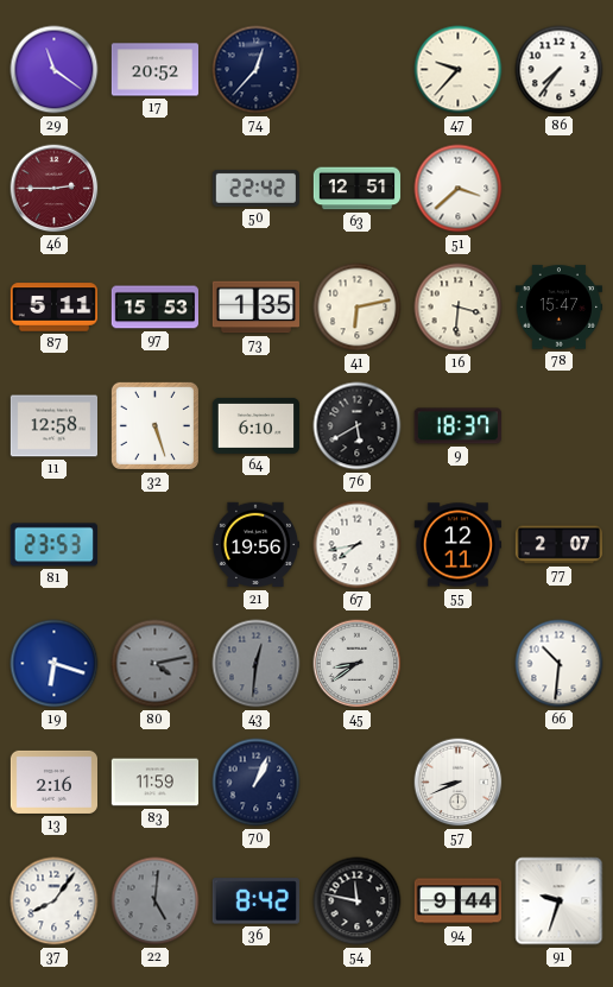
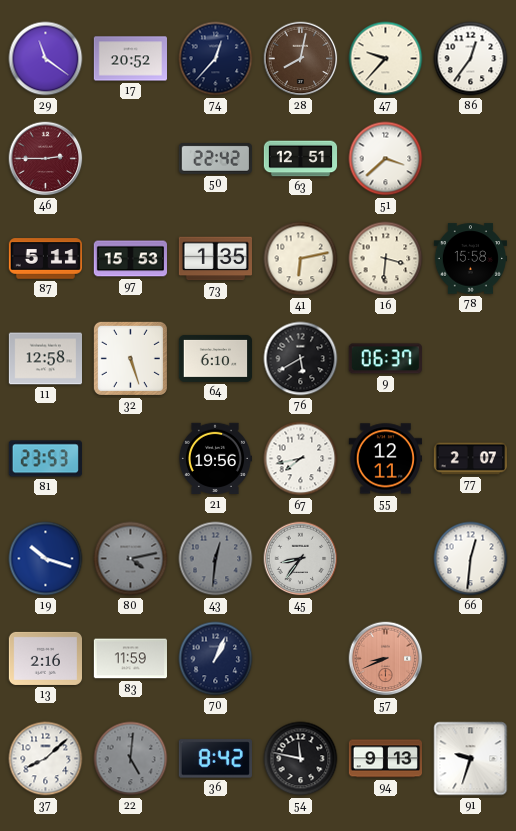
28: none -> 8:02 (301, 59)
86: 7:36 -> 12:36 (471, 59)
78: 15:47 -> 15:58 (470, 259)
9: 18:37 -> 06:37 (385, 359)
19: 6:18 -> 10:18 (46, 559)
45: 8:39 -> 8:36 (301, 559)
66: 10:31 -> 12:31 (471, 559)
57 dial: white -> salmon (386, 659)
37: 8:06 -> 8:08 (46, 759)
94: 9:44 -> 9:13 (385, 759)
